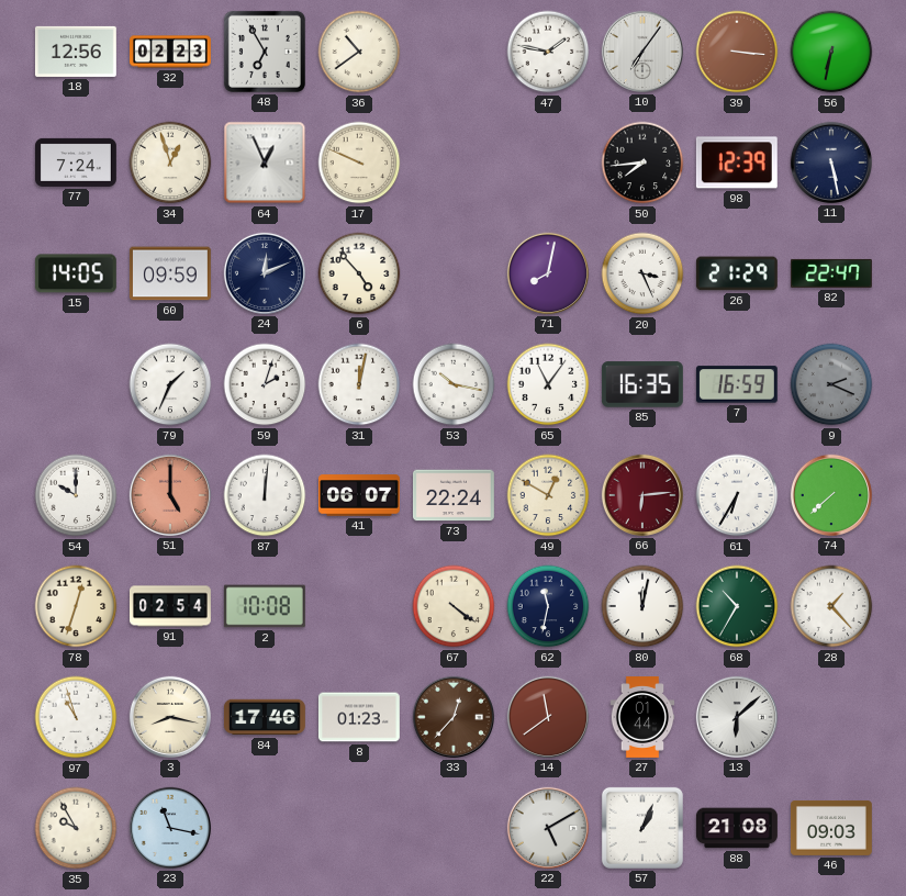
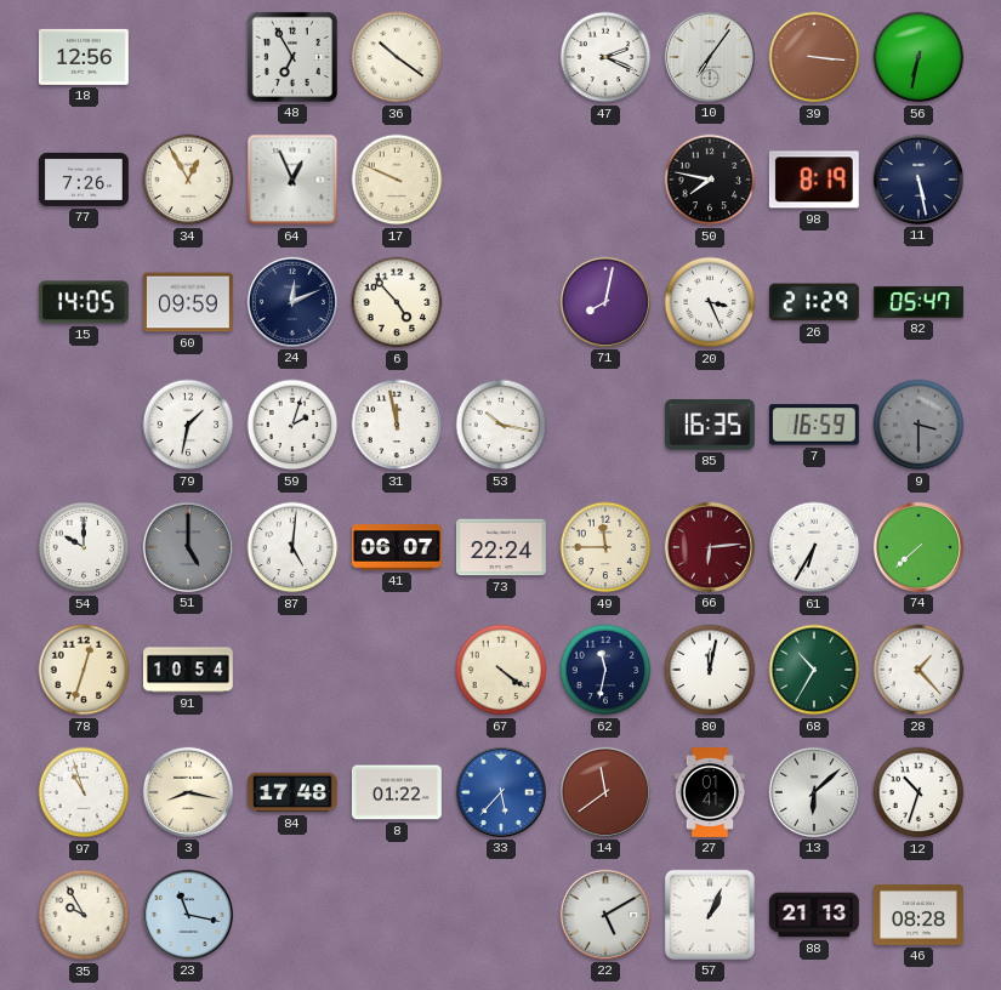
32: 02:23 -> none (171, 52)
36: 10:39 -> 10:21 (397, 57)
47: 1:47 -> 2:19 (605, 57)
77: 7:24 -> 7:26 (84, 180)
34: 12:57 -> 12:55 (188, 180)
50: 7:44 -> 7:47 (710, 180)
98: 12:39 -> 8:19 (814, 180)
82: 22:47 -> 05:47 (918, 302)
79: 1:34 -> 1:32 (188, 425)
31: 12:02 -> 11:58 (397, 425)
65: 11:06 -> none (548, 384)
9: 2:19 -> 3:30 (918, 425)
51 dial: salmon -> grey (188, 547)
87: 12:01 -> 5:01 (292, 547)
49: 12:50 -> 11:45 (605, 547)
91: 02:54 -> 10:54 (189, 670)
2: 10:08 -> none (265, 606)
84: 17:46 -> 17:48 (292, 792)
8: 01:23 -> 01:22 (397, 792)
33: 12:37 -> 5:37 (501, 792)
33 dial: brown -> blue (501, 792)
27: 01:44 -> 01:41 (710, 793)
12: none -> 10:33 (918, 792)
88: 21:08 -> 21:13 (814, 915)
46: 09:03 -> 08:28 (920, 915)
